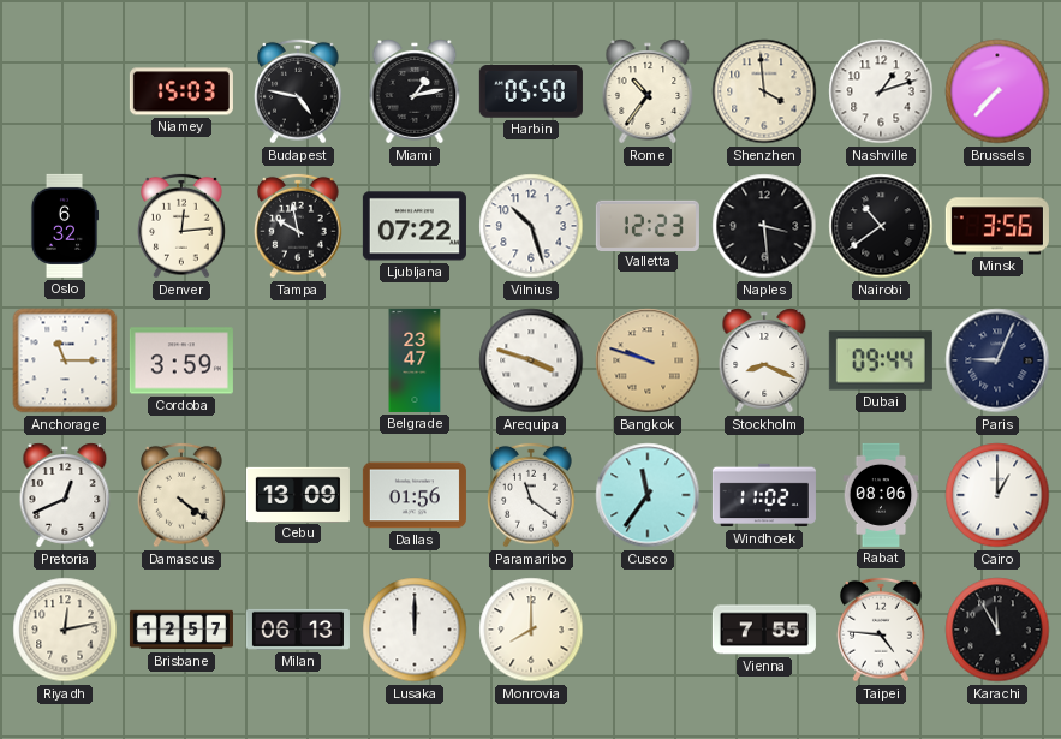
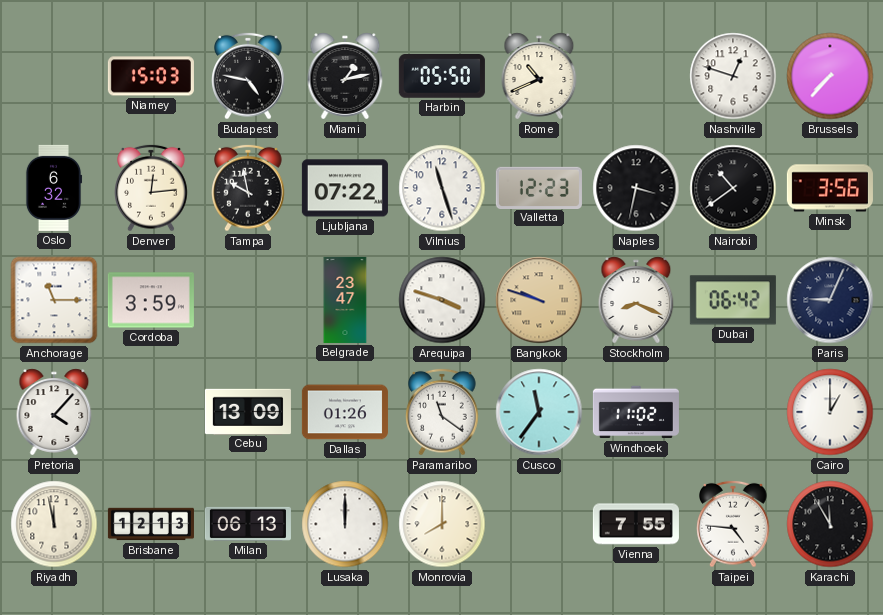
Rome: 10:36 -> 10:41 (539, 76)
Shenzhen: 3:59 -> none (764, 91)
Nashville: 1:12 -> 12:48 (733, 76)
Vilnius: 10:27 -> 11:27 (442, 188)
Naples: 3:29 -> 3:32 (636, 188)
Dubai: 09:44 -> 06:42 (733, 300)
Pretoria: 12:41 -> 4:07 (54, 412)
Damascus: 4:21 -> none (181, 495)
Dallas: 01:56 -> 01:26 (345, 412)
Rabat: 08:06 -> none (881, 495)
Riyadh: 12:13 -> 11:58 (54, 524)
Brisbane: 12:57 -> 12:13 (151, 524)
